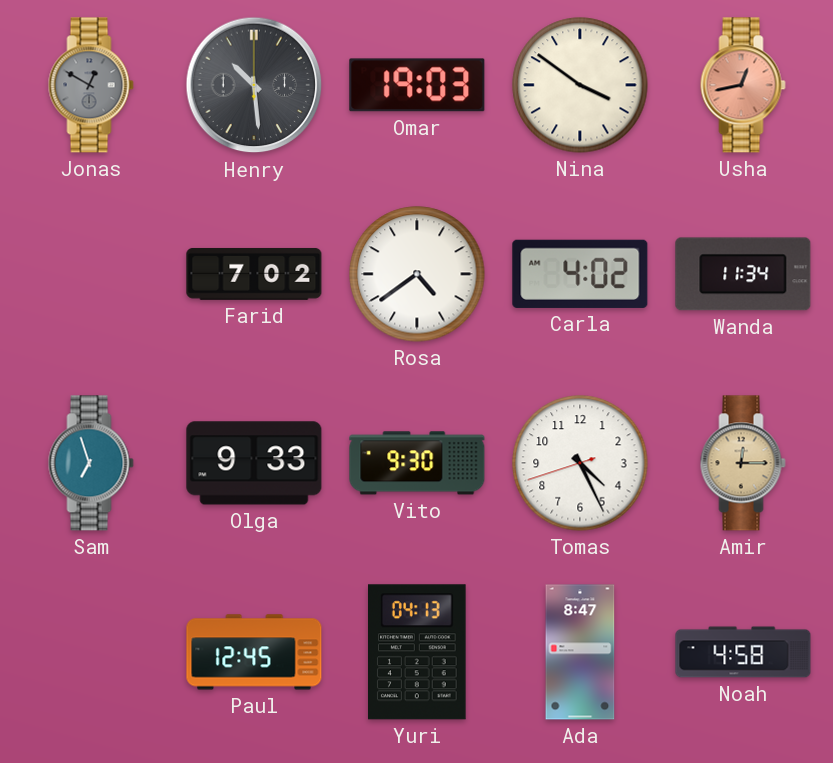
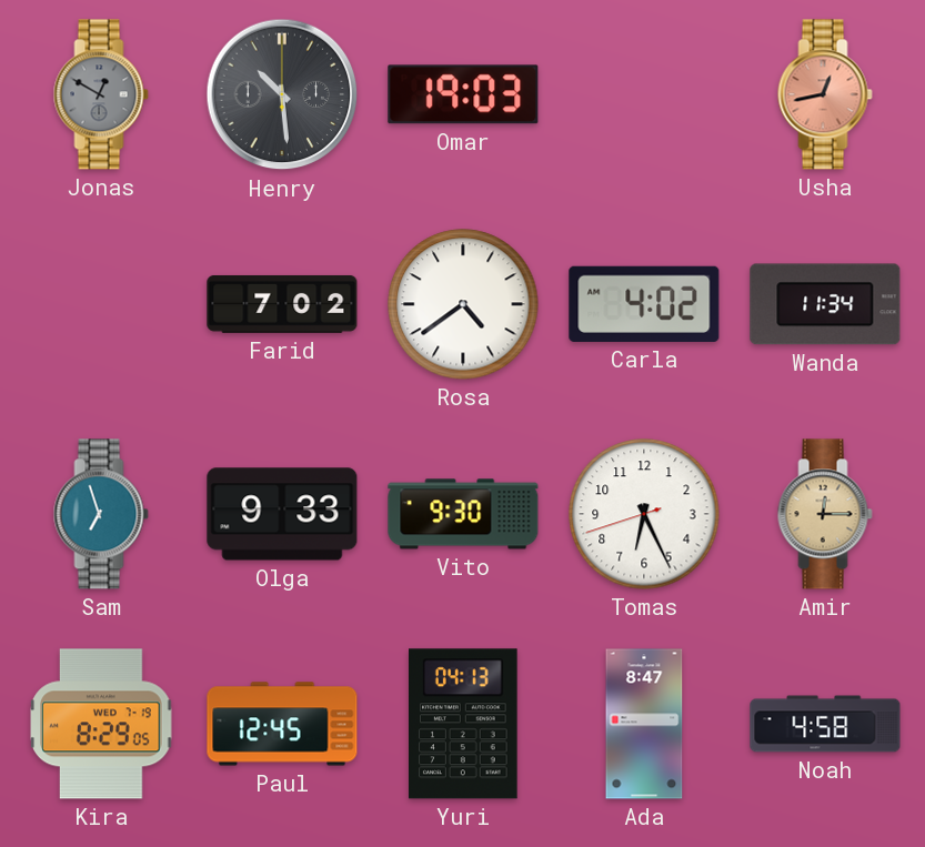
Nina: 3:51 -> none (580, 85)
Tomas: 4:25 -> 6:25 (644, 514)
Kira: none -> 8:29 (101, 724)
